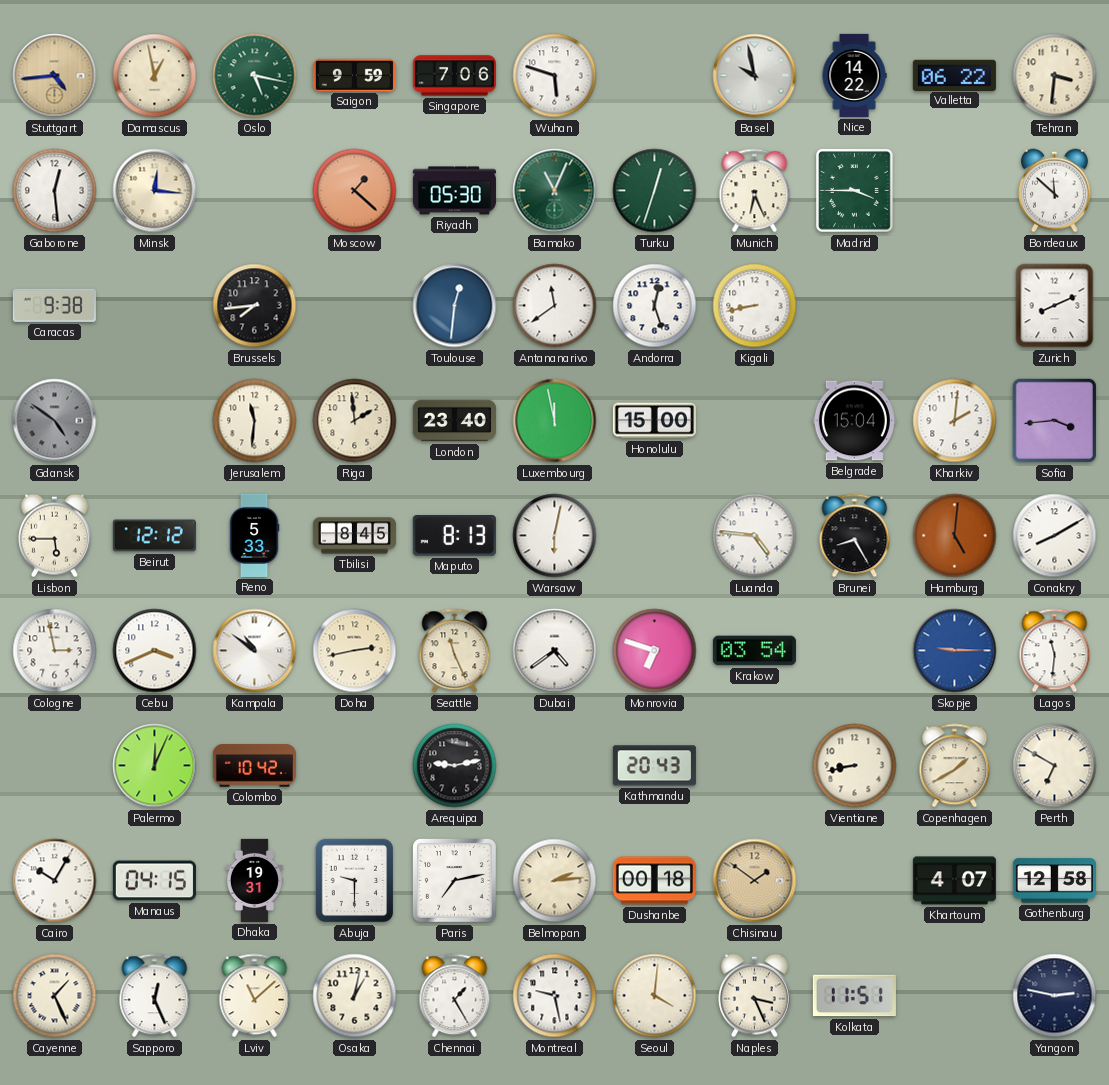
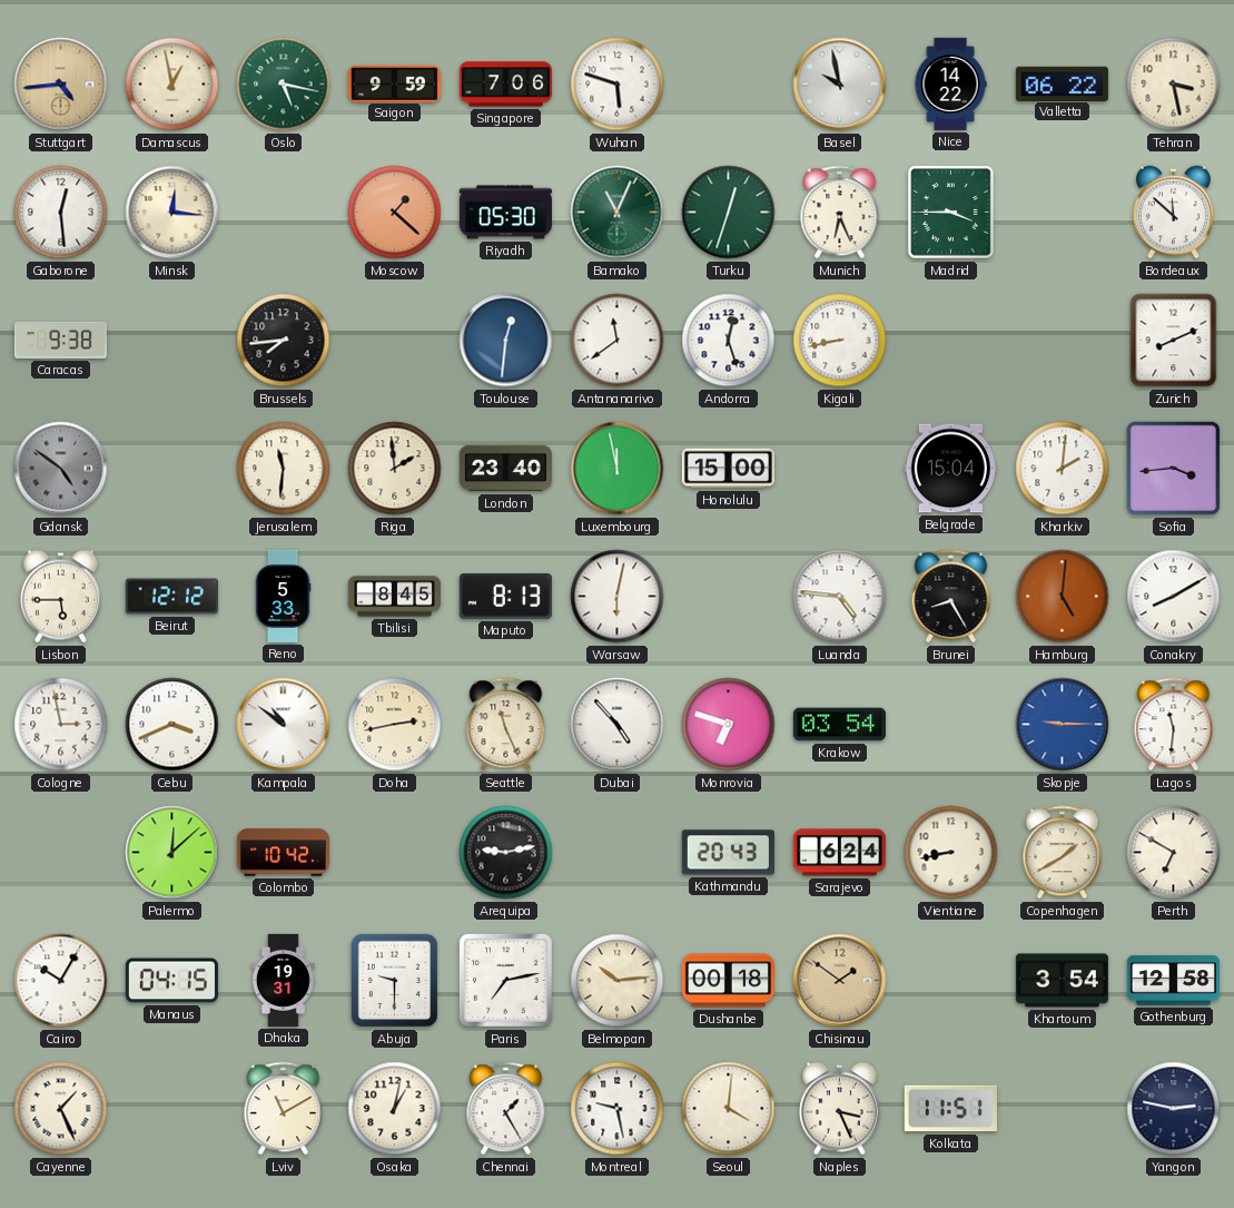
Tehran: 3:31 -> 3:28 (1174, 85)
Dubai: 4:39 -> 4:53 (618, 725)
Palermo: 12:04 -> 12:08 (172, 853)
Sarajevo: none -> 6:24 (839, 853)
Belmopan: 2:14 -> 10:14 (618, 981)
Khartoum: 4:07 -> 3:54 (1062, 981)
Sapporo: 12:26 -> none (155, 996)
Lviv: 11:08 -> 11:10 (284, 1109)
